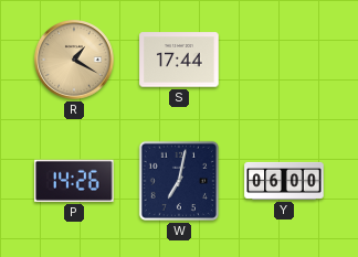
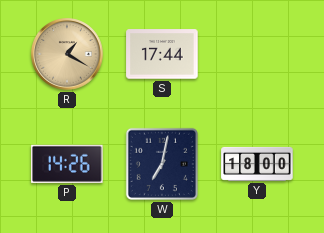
Y: 06:00 -> 18:00 (257, 164)
